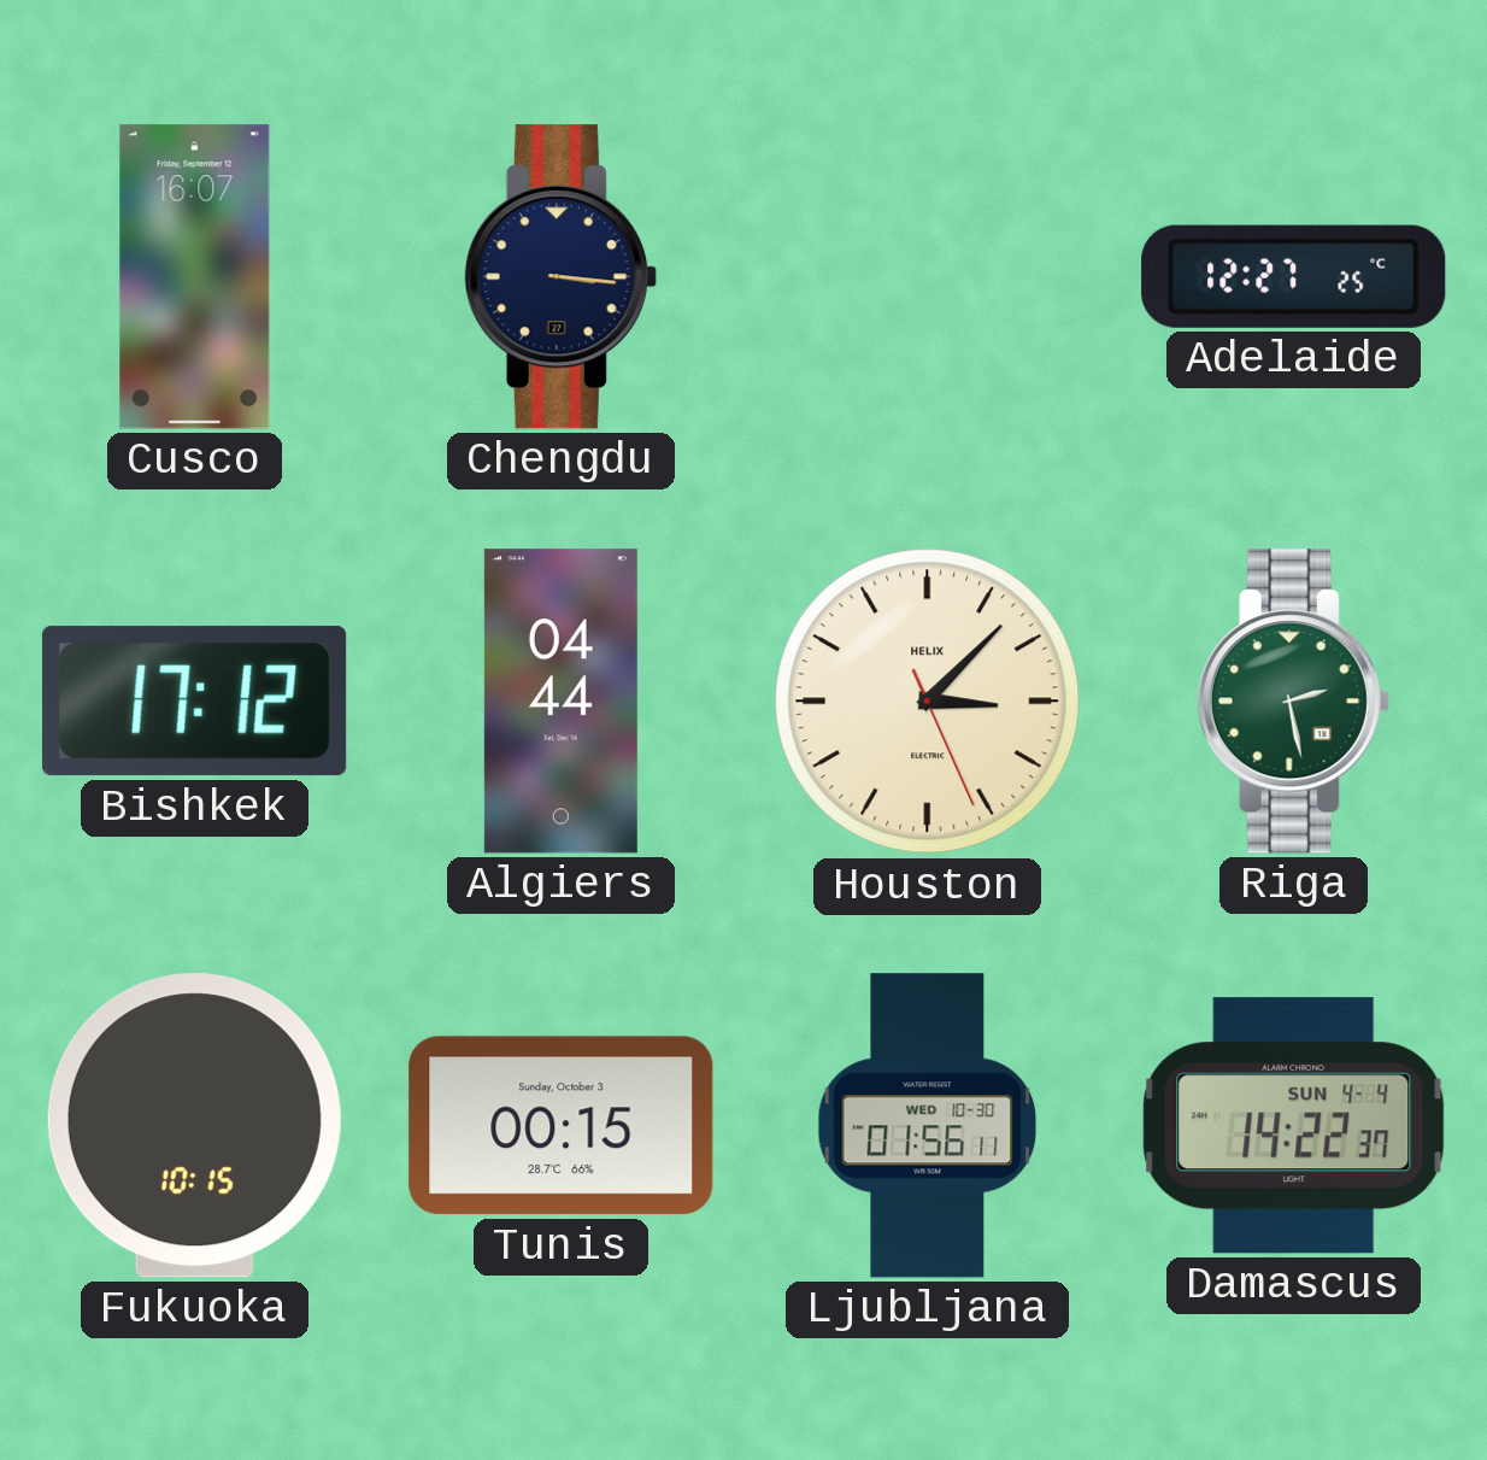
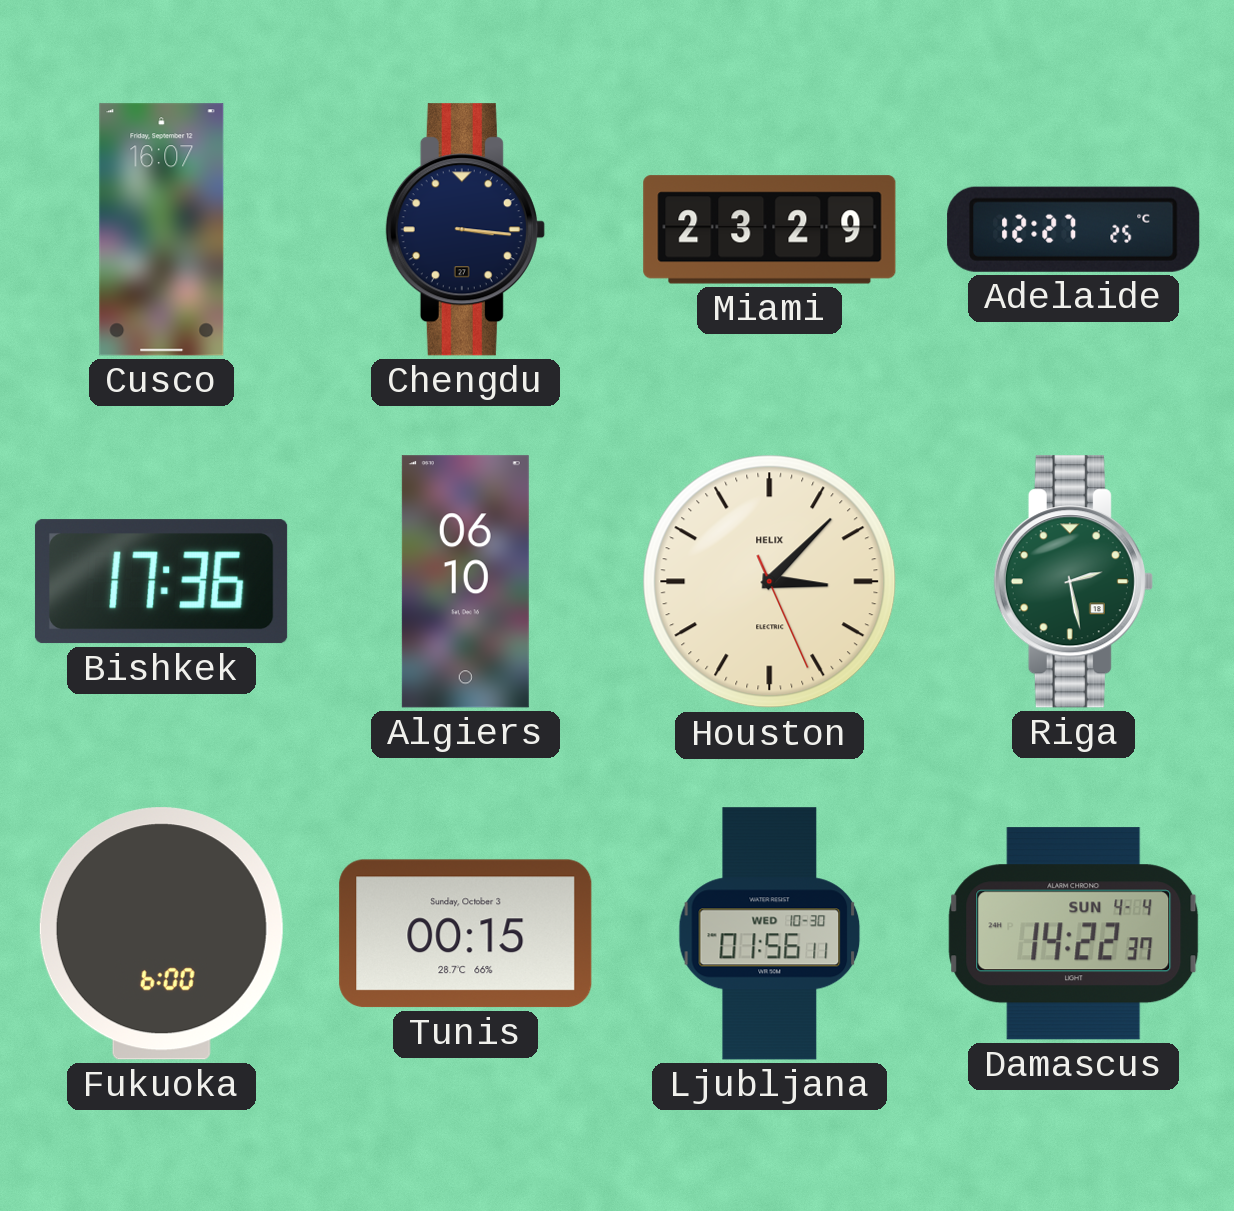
Miami: none -> 23:29 (770, 230)
Bishkek: 17:12 -> 17:36 (161, 582)
Algiers: 04:44 -> 06:10 (465, 582)
Fukuoka: 10:15 -> 6:00 (161, 934)
